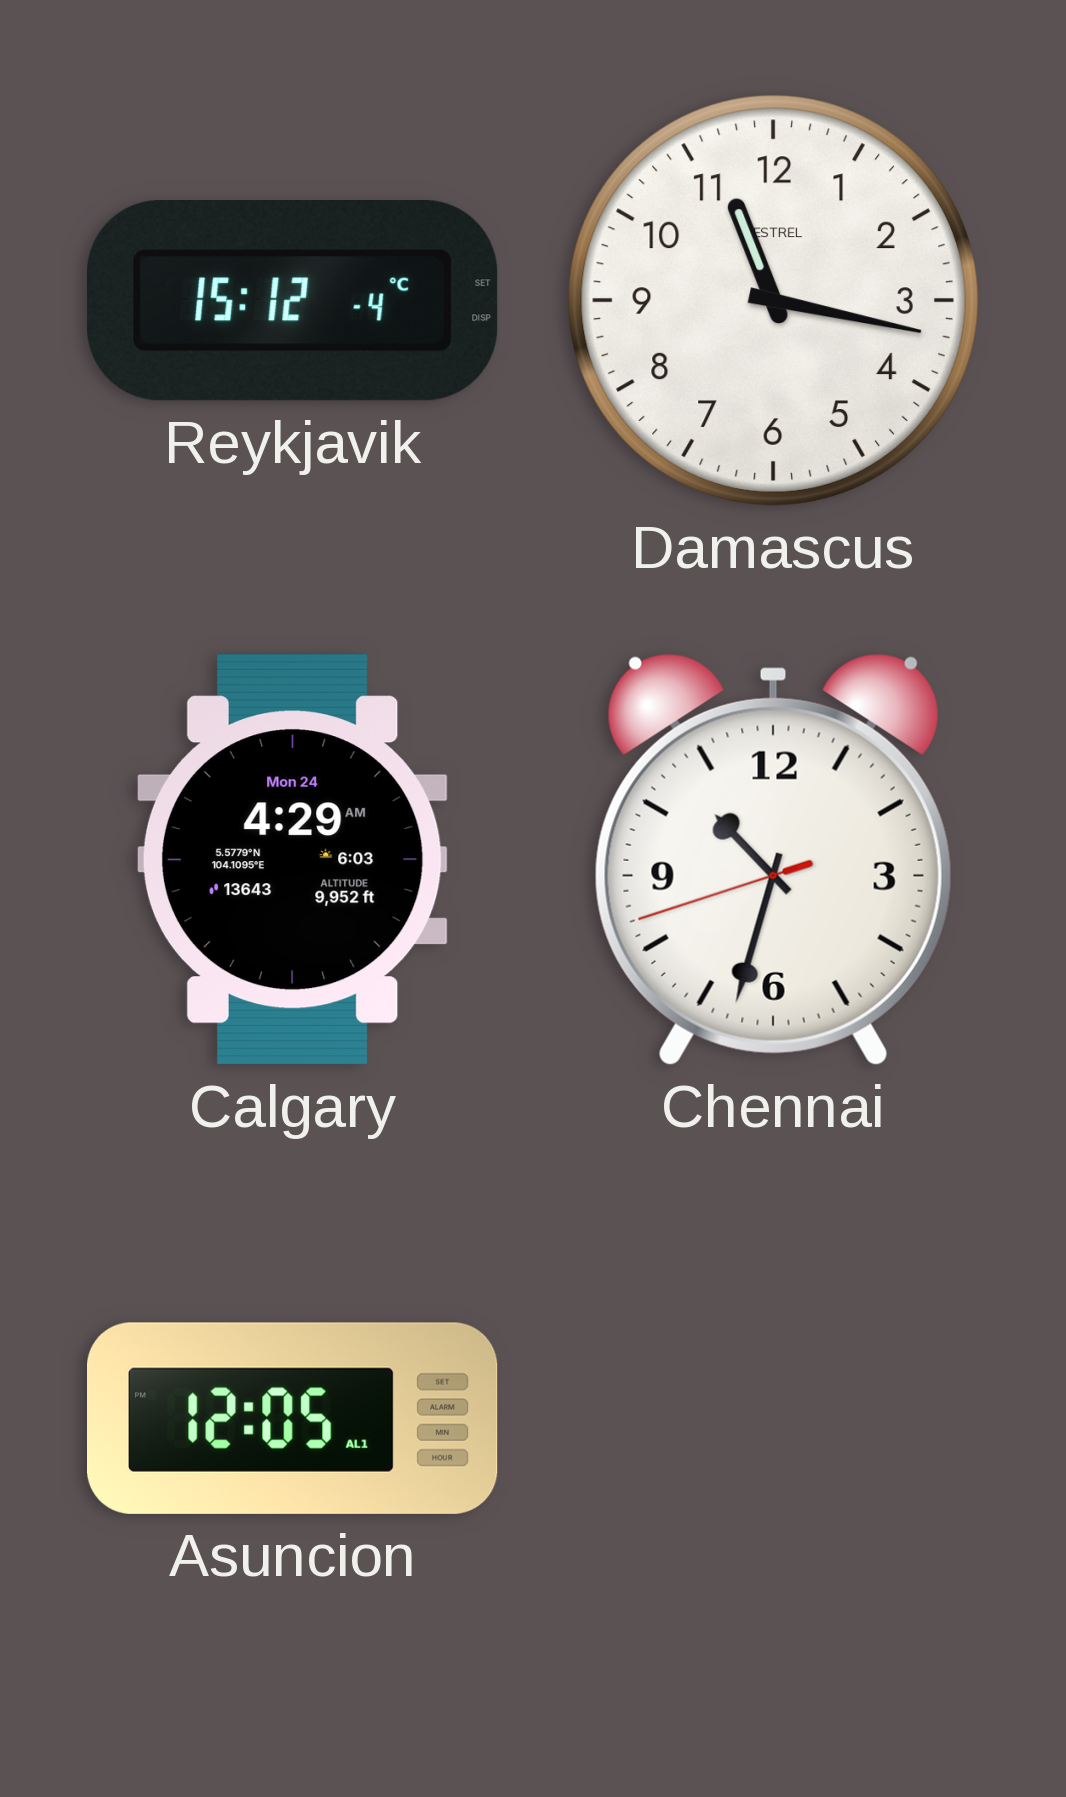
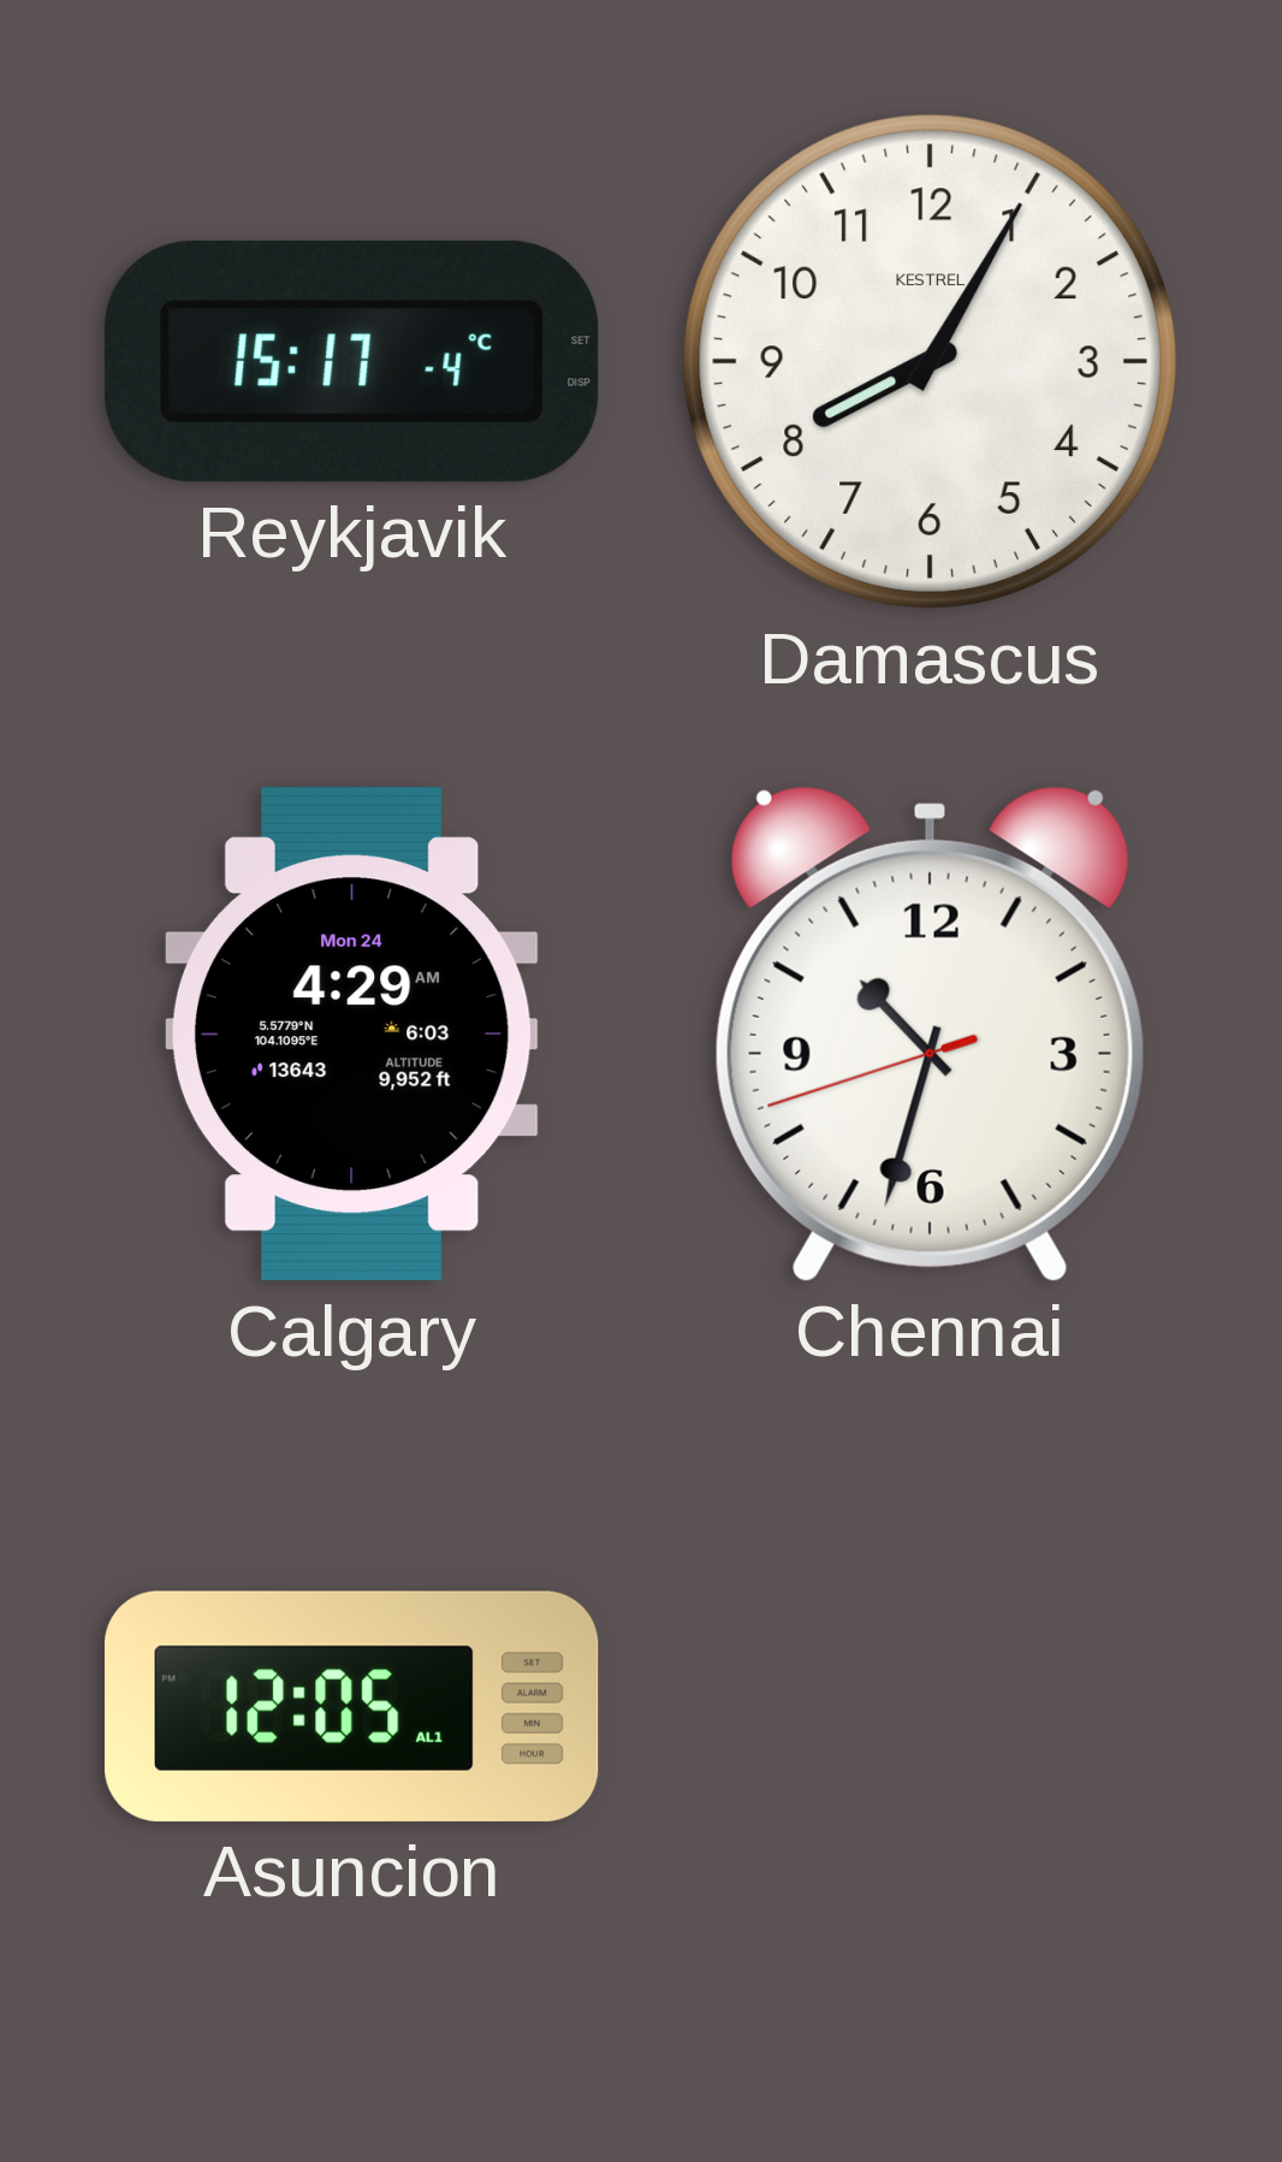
Reykjavik: 15:12 -> 15:17 (352, 362)
Damascus: 11:17 -> 8:05 (930, 361)
